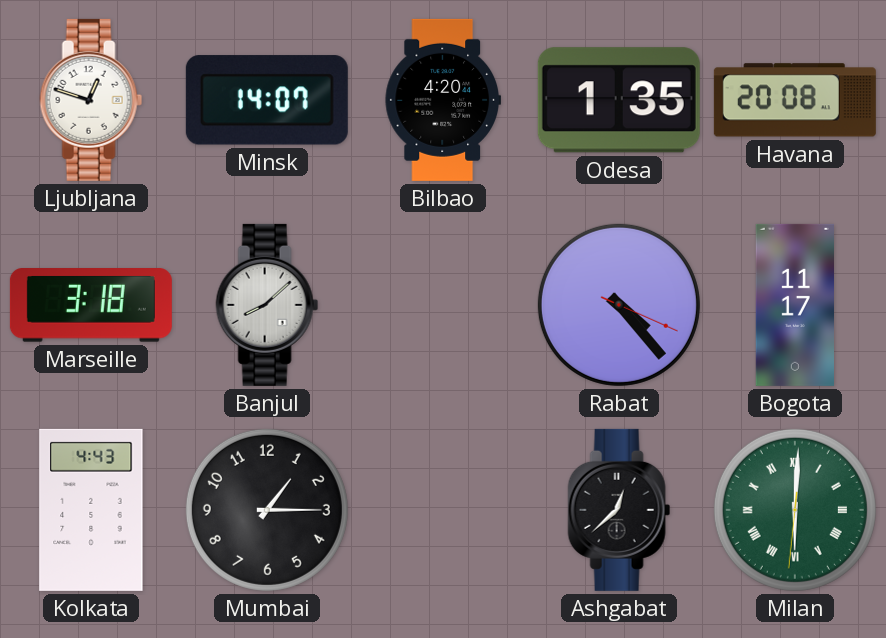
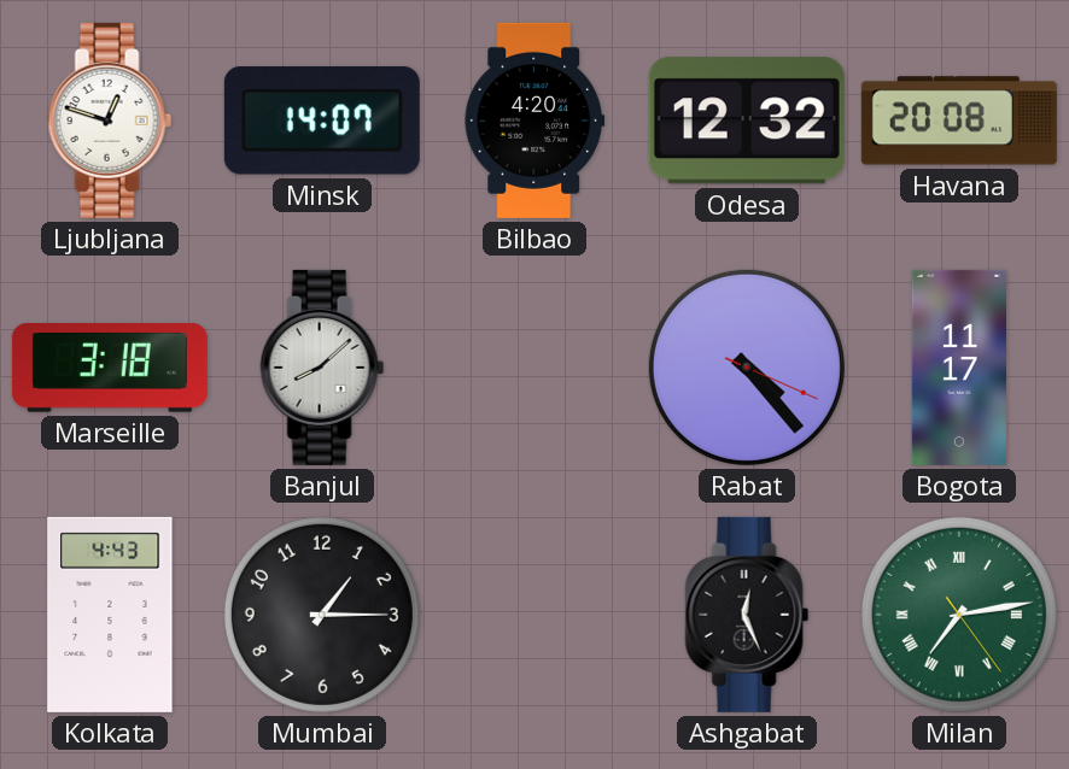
Odesa: 1:35 -> 12:32 (747, 121)
Ashgabat: 12:38 -> 12:26 (747, 615)
Milan: 6:00 -> 7:13 (959, 615)
